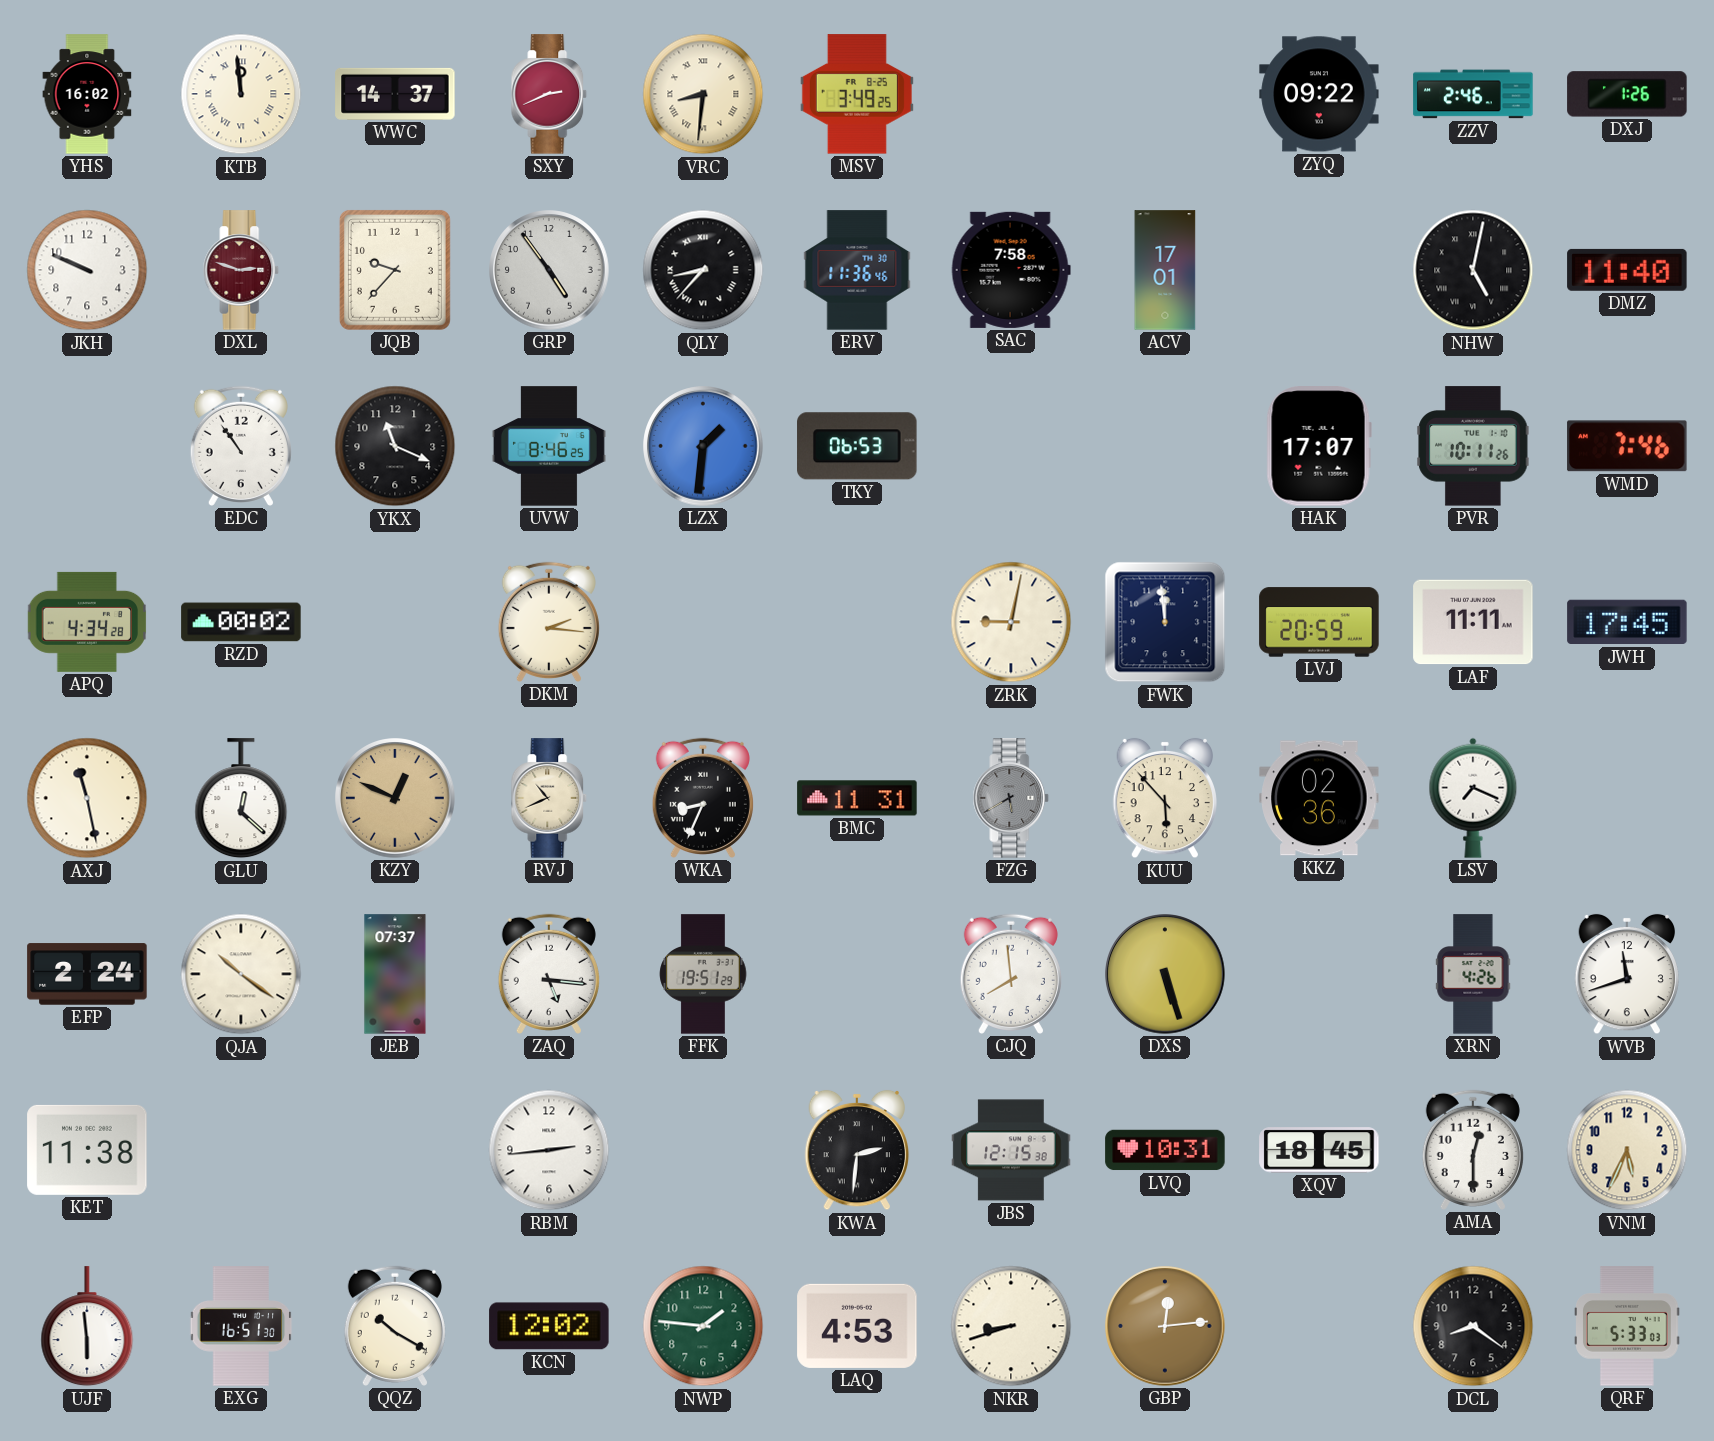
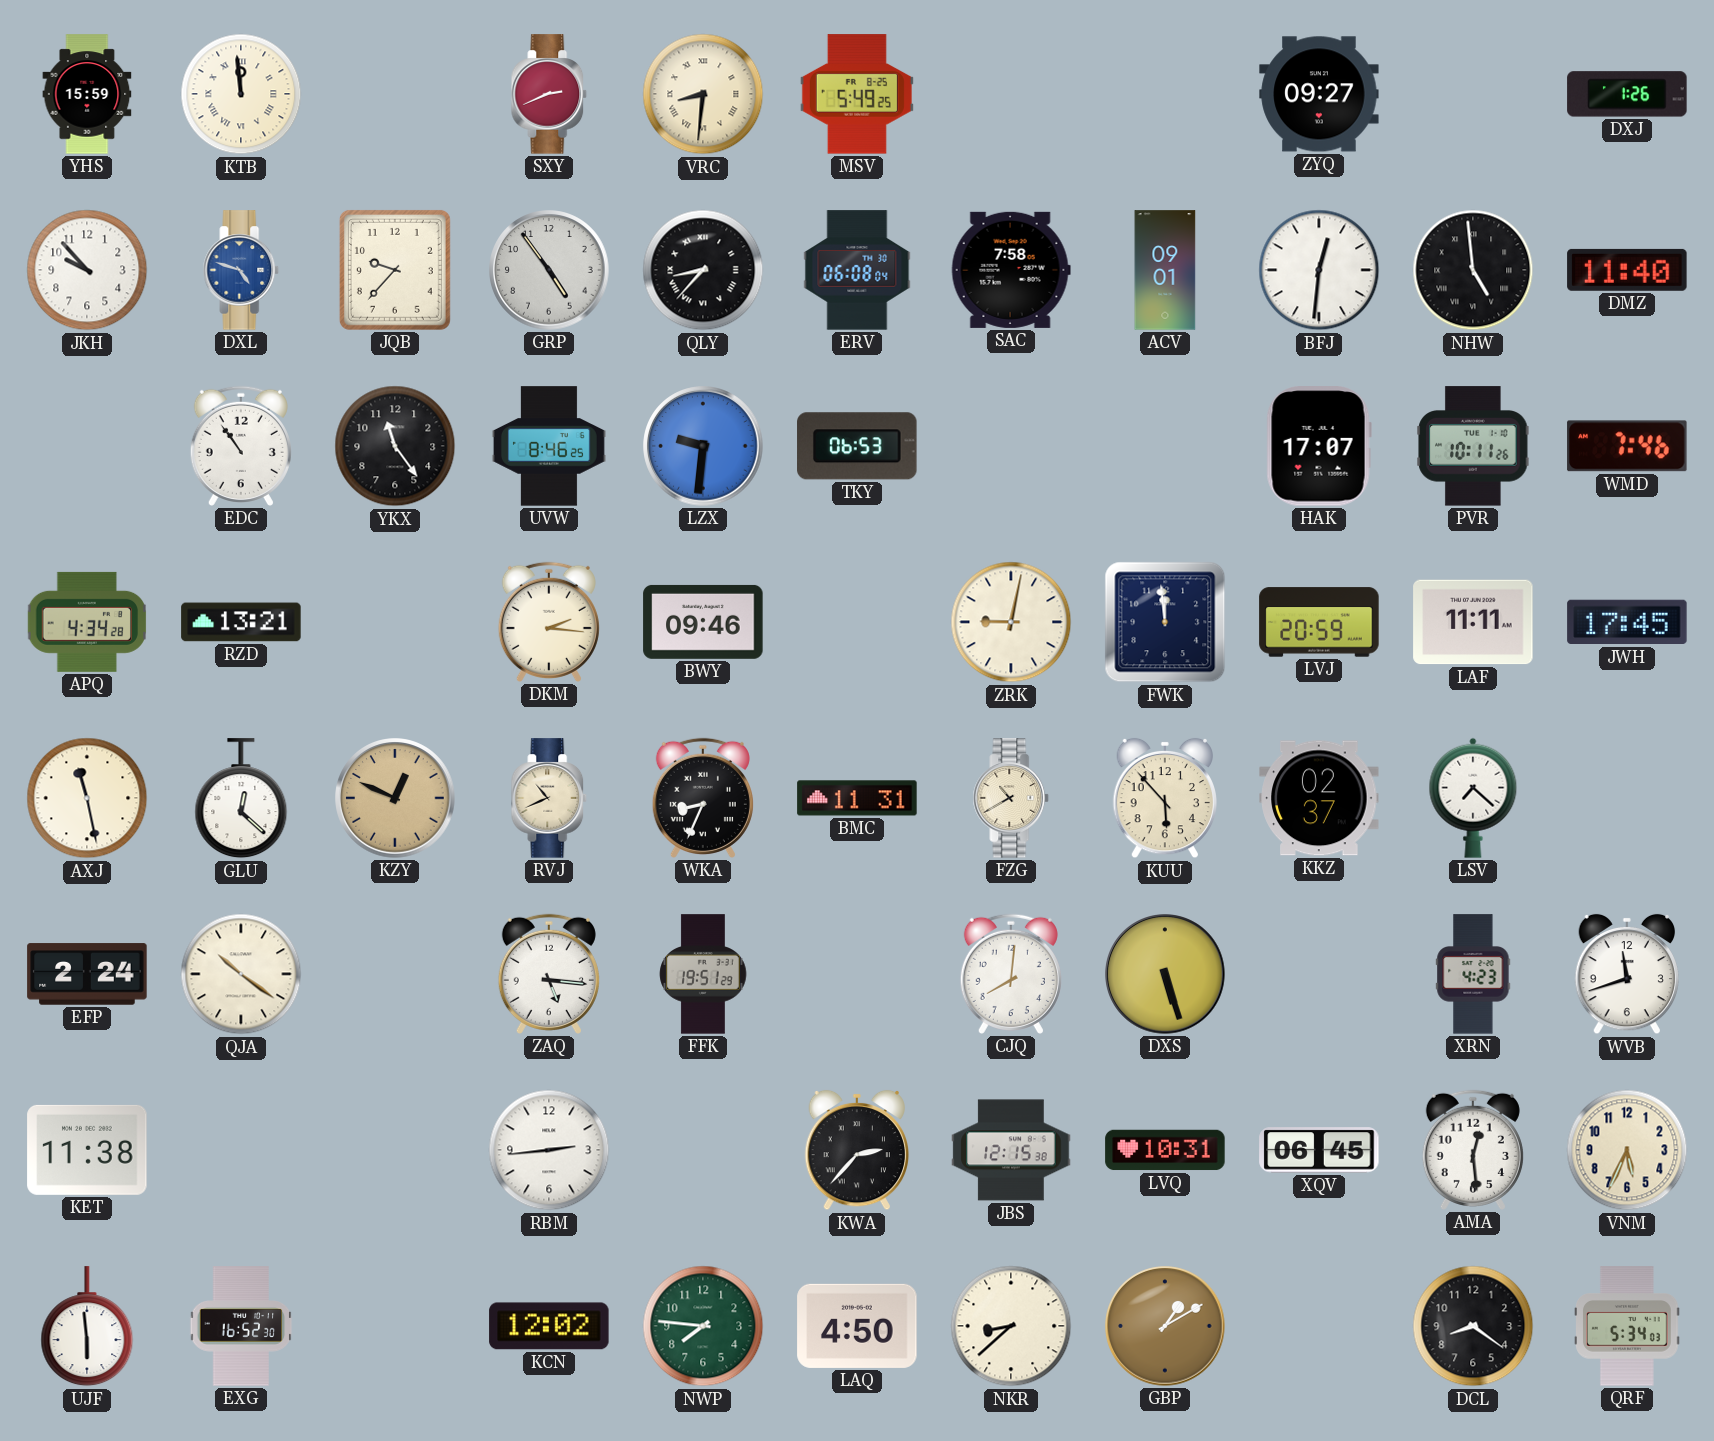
YHS: 16:02 -> 15:59 (87, 94)
WWC: 14:37 -> none (395, 94)
MSV: 3:49 -> 5:49 (857, 94)
ZYQ: 09:22 -> 09:27 (1319, 94)
ZZV: 2:46 -> none (1473, 94)
JKH: 9:49 -> 9:53 (87, 270)
DXL: 2:48 -> 4:48 (241, 270)
DXL dial: burgundy -> blue (241, 270)
ERV: 11:36 -> 06:08 (857, 270)
ACV: 17:01 -> 09:01 (1165, 270)
BFJ: none -> 12:31 (1319, 270)
NHW: 5:02 -> 4:59 (1473, 270)
YKX: 11:19 -> 11:24 (395, 446)
LZX: 1:31 -> 9:31 (703, 446)
RZD: 00:02 -> 13:21 (241, 622)
BWY: none -> 09:46 (703, 622)
FZG: 5:40 -> 10:40 (1011, 798)
FZG dial: grey -> cream (1011, 798)
KKZ: 02:36 -> 02:37 (1319, 798)
LSV: 7:19 -> 7:22 (1473, 798)
JEB: 07:37 -> none (395, 974)
CJQ: 7:59 -> 8:01 (1011, 974)
XRN: 4:26 -> 4:23 (1473, 974)
KWA: 2:31 -> 2:37 (856, 1150)
XQV: 18:45 -> 06:45 (1319, 1150)
AMA: 12:30 -> 12:29 (1473, 1150)
EXG: 16:51 -> 16:52 (241, 1326)
QQZ: 10:20 -> none (395, 1326)
NWP: 1:46 -> 7:46 (703, 1326)
LAQ: 4:53 -> 4:50 (857, 1326)
NKR: 8:42 -> 8:38 (1011, 1326)
GBP: 12:14 -> 1:10 (1165, 1326)
QRF: 5:33 -> 5:34 (1628, 1326)
